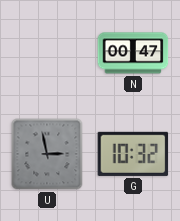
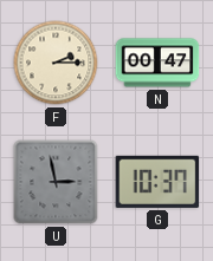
F: none -> 2:15 (56, 63)
G: 10:32 -> 10:37 (157, 182)
